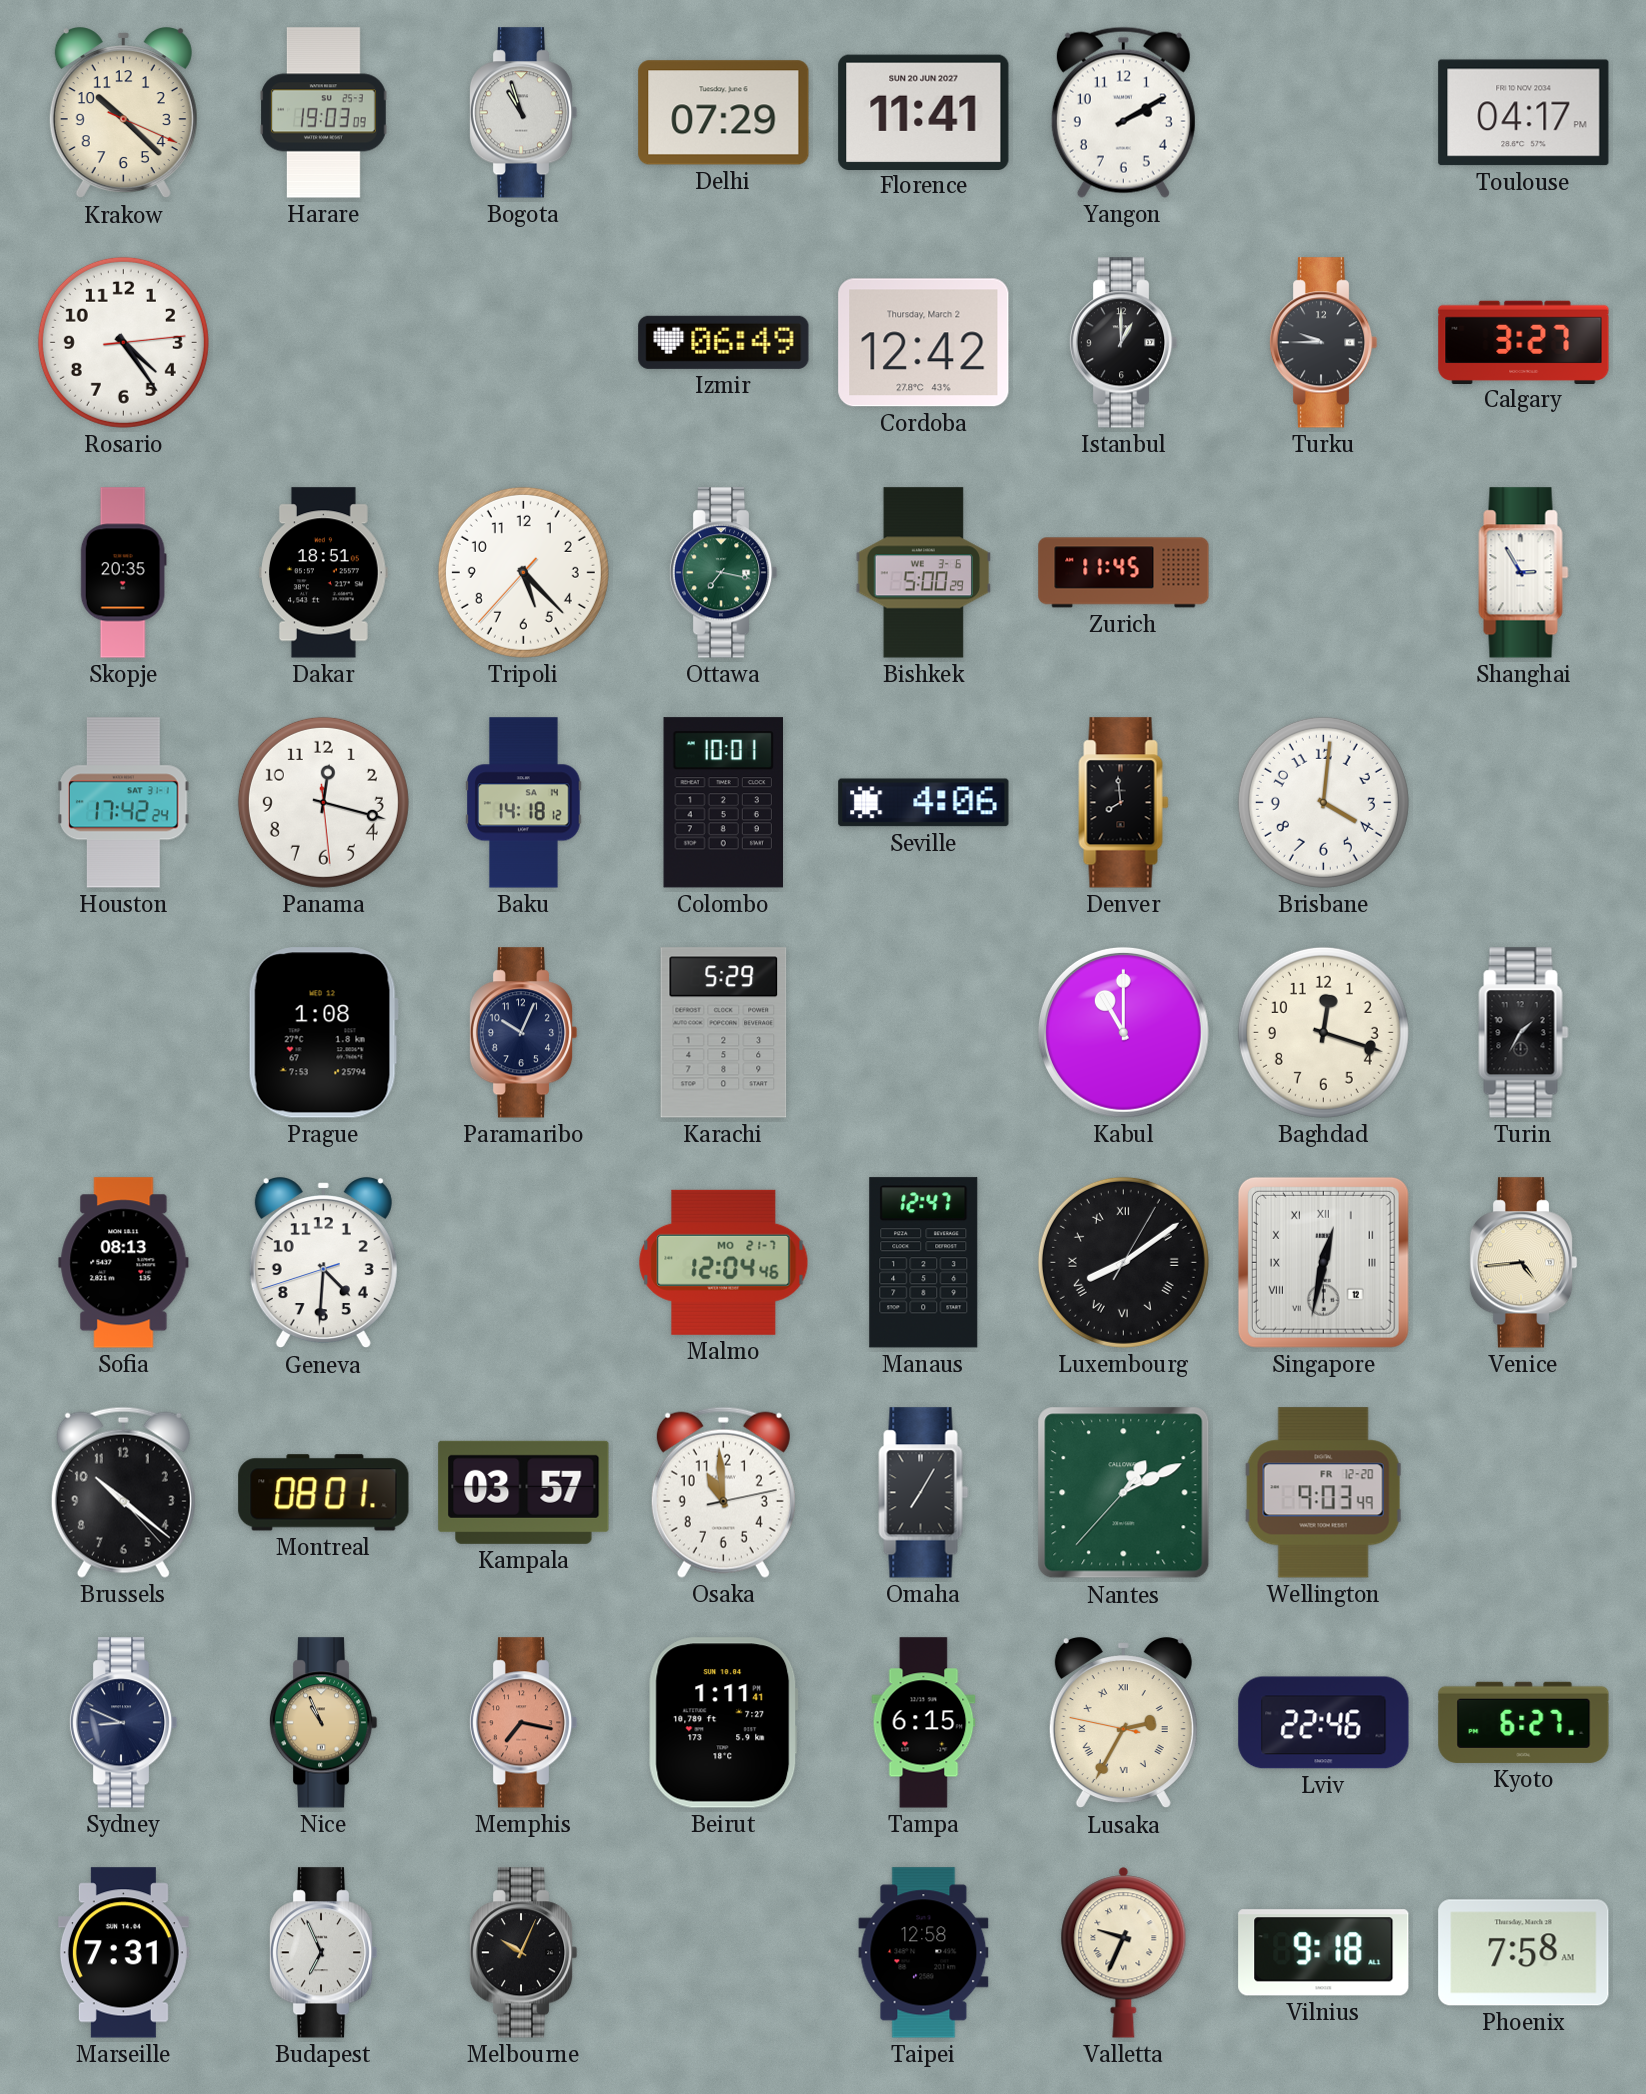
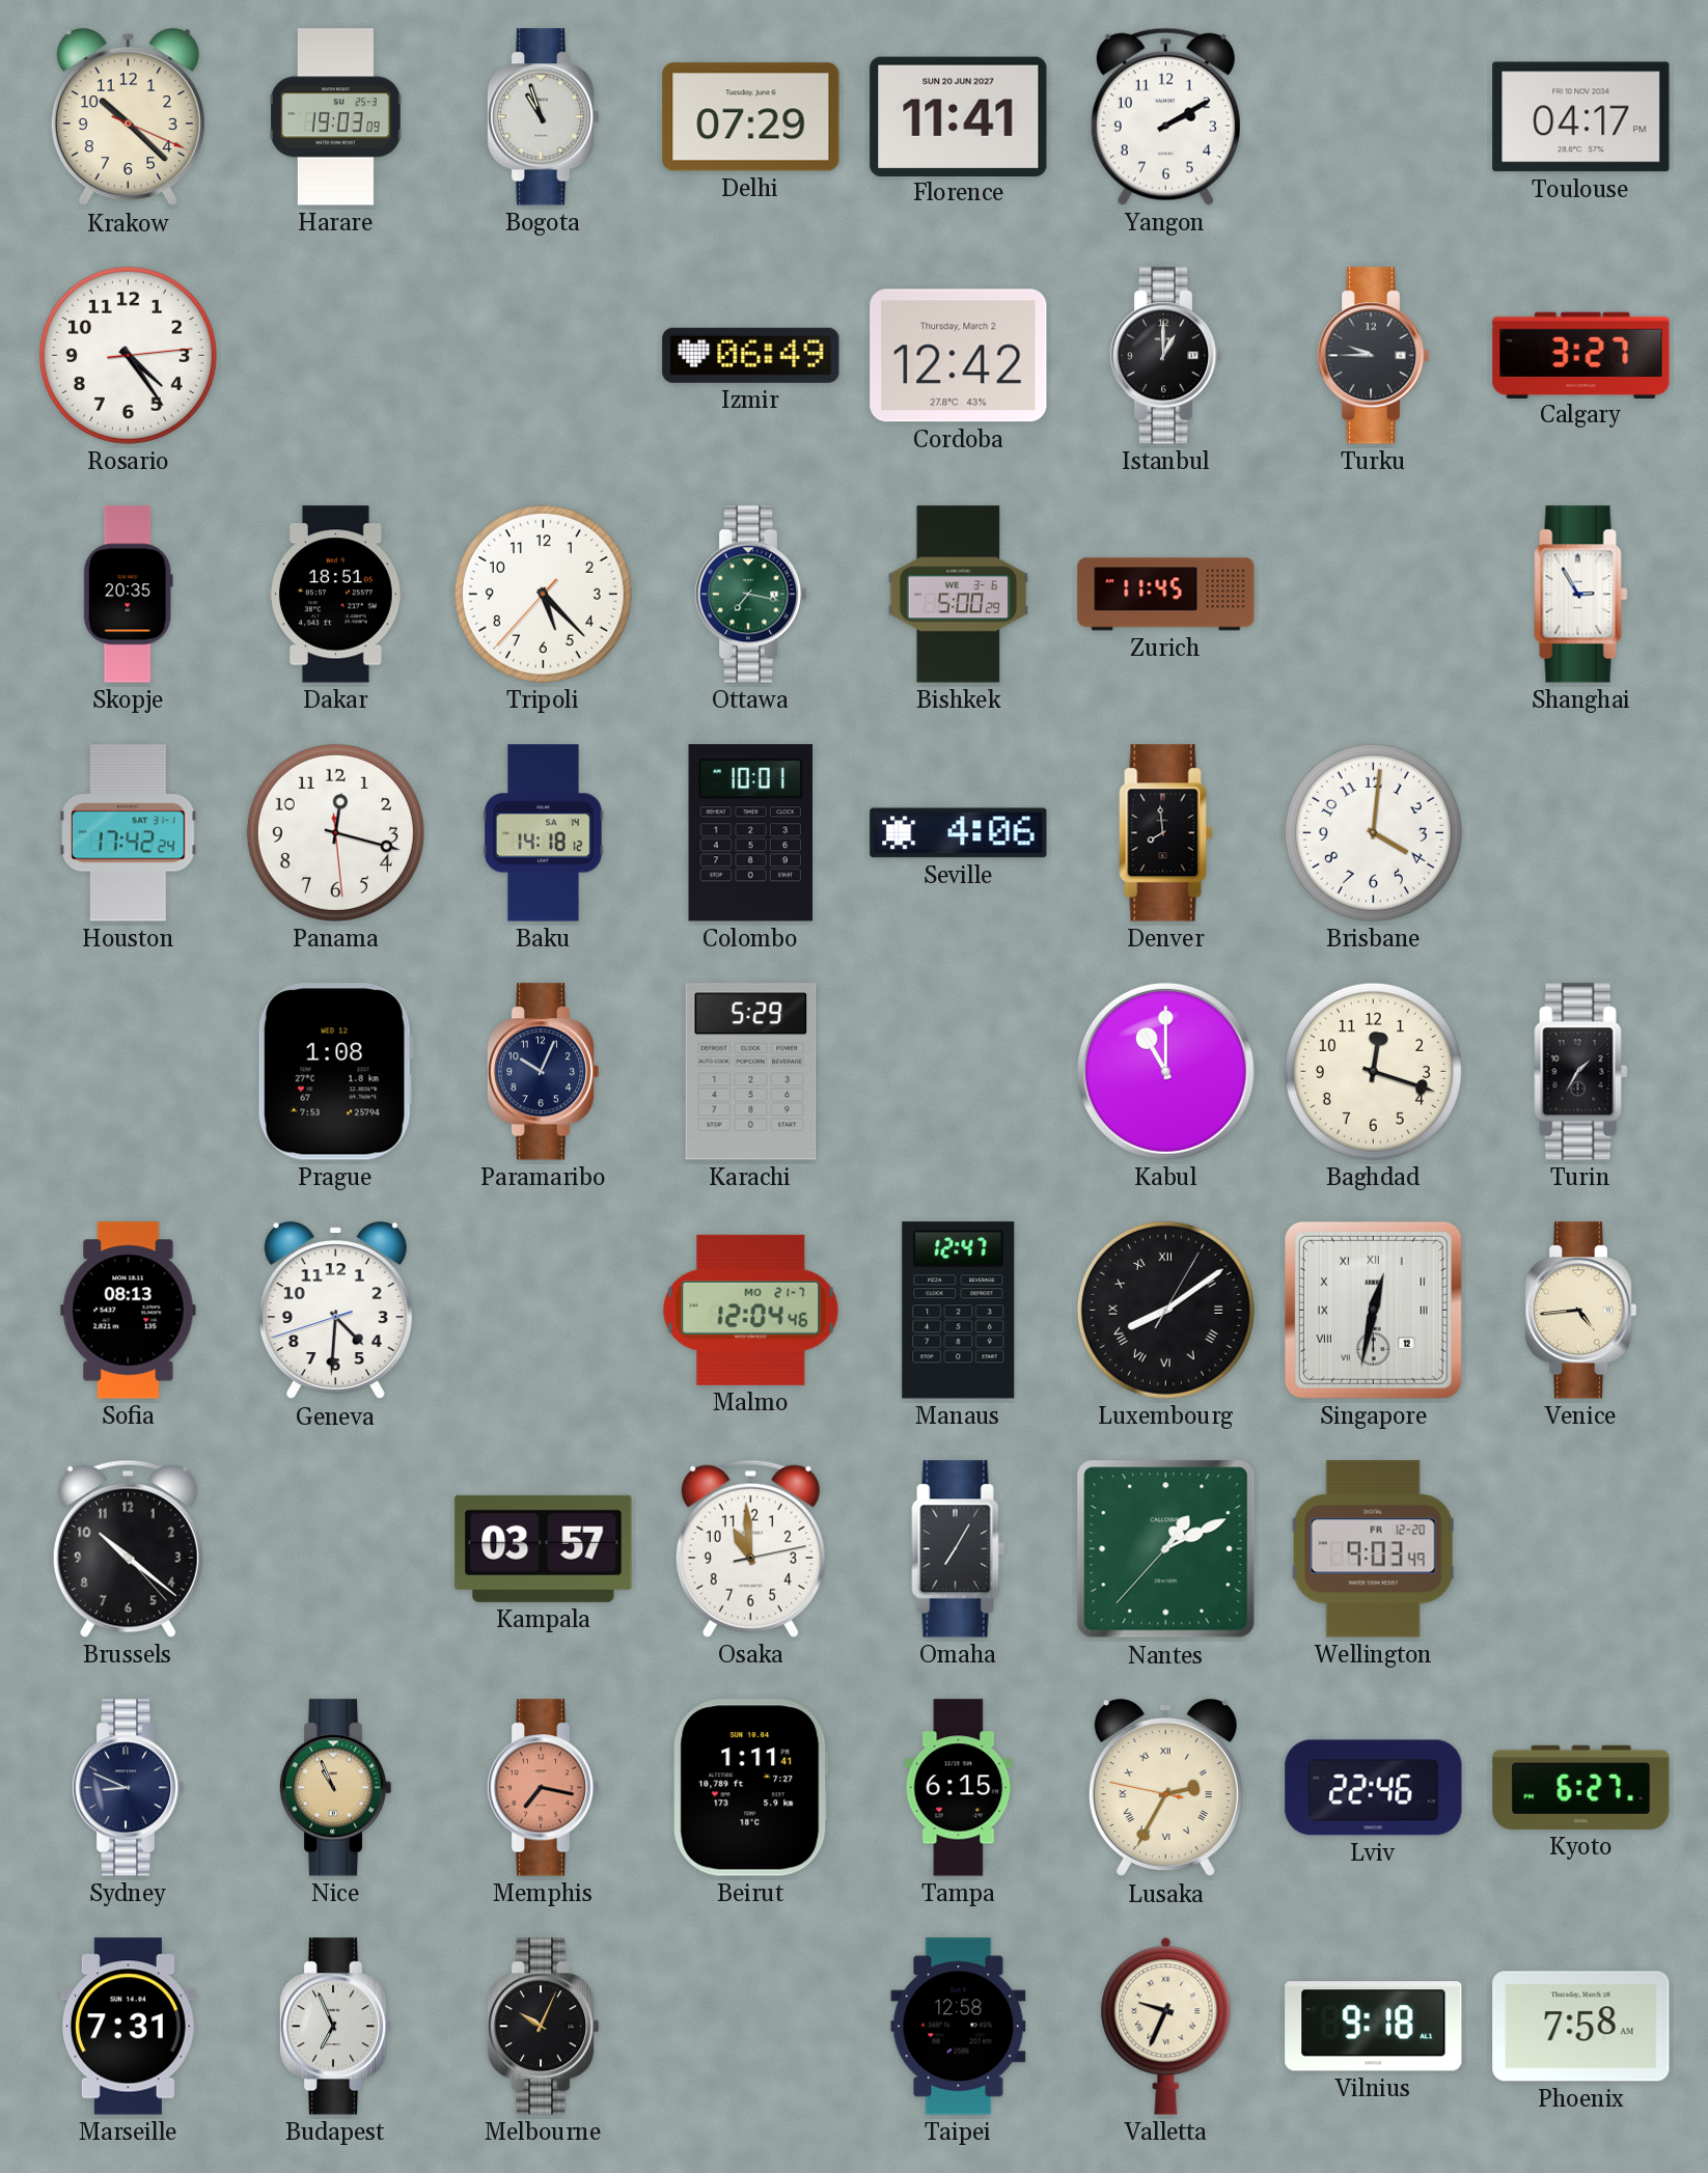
Montreal: 08:01 -> none (324, 1493)
